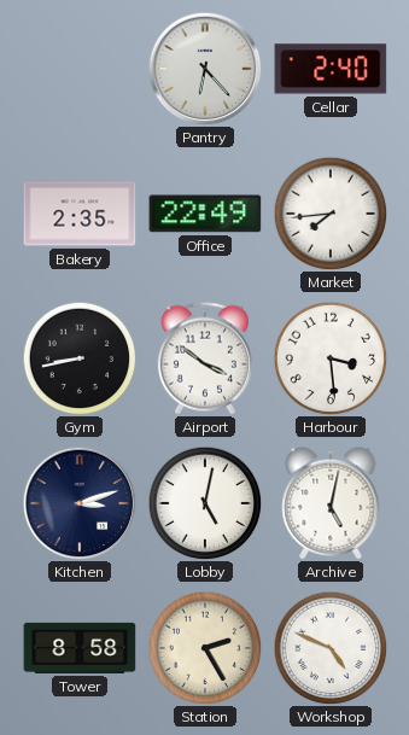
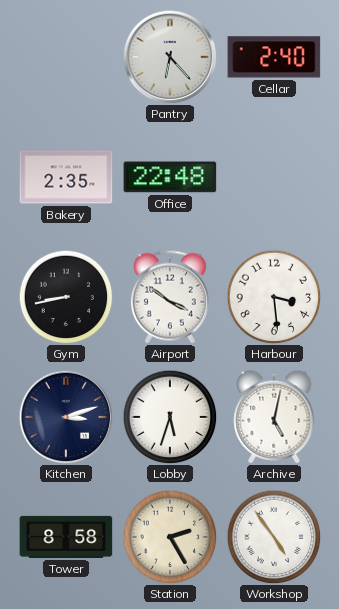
Office: 22:49 -> 22:48 (170, 177)
Market: 7:44 -> none (331, 214)
Lobby: 5:02 -> 5:33 (170, 417)
Workshop: 4:49 -> 4:54 (274, 537)
